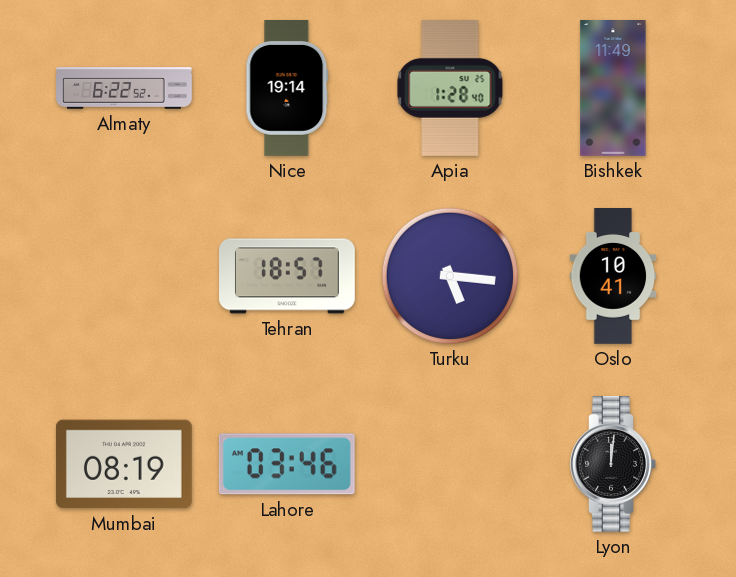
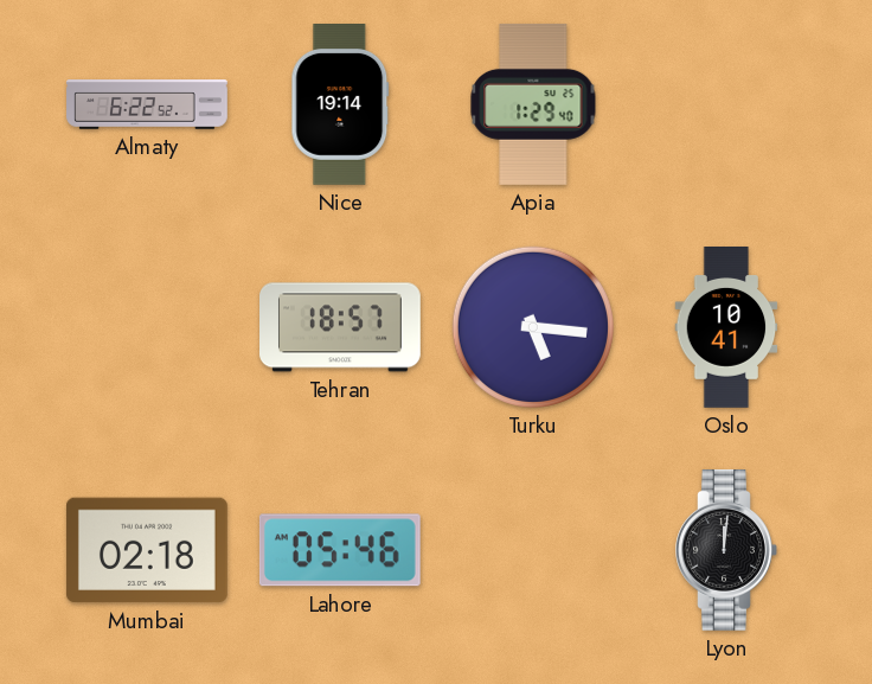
Apia: 1:28 -> 1:29 (533, 104)
Bishkek: 11:49 -> none (613, 89)
Mumbai: 08:19 -> 02:18 (147, 550)
Lahore: 03:46 -> 05:46 (340, 550)
